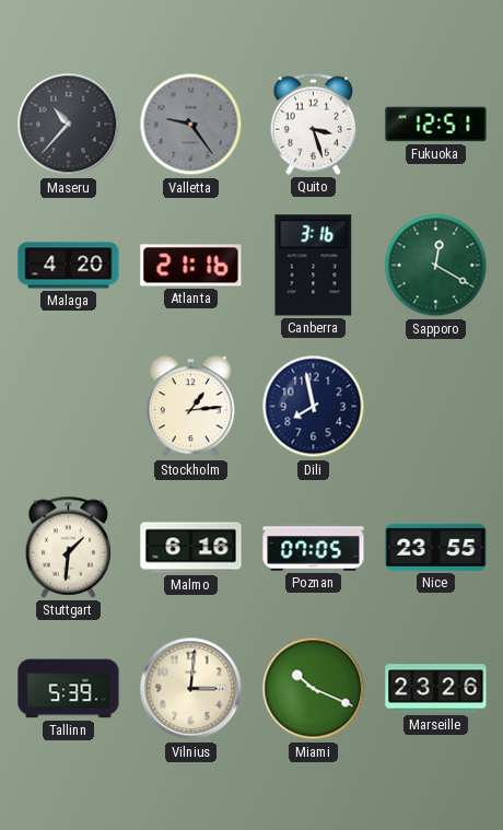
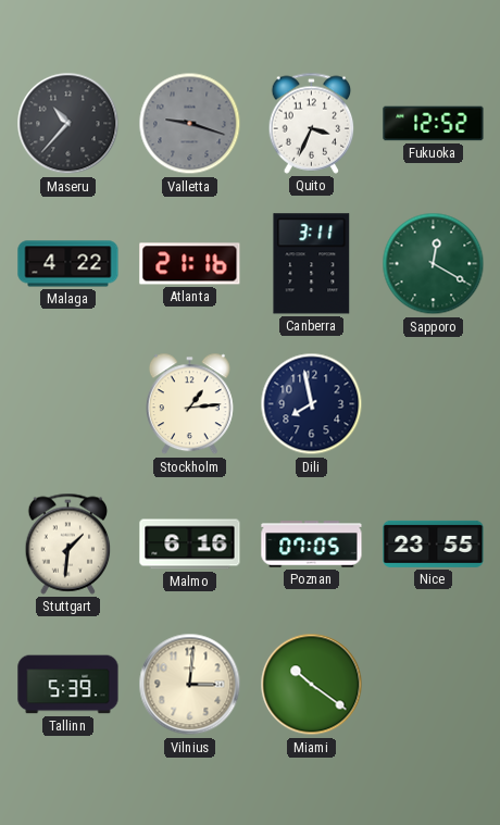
Valletta: 9:24 -> 9:18 (190, 124)
Quito: 3:27 -> 3:34 (312, 123)
Fukuoka: 12:51 -> 12:52 (434, 124)
Malaga: 4:20 -> 4:22 (68, 264)
Canberra: 3:16 -> 3:11 (312, 264)
Miami: 10:19 -> 10:21 (312, 685)
Marseille: 23:26 -> none (436, 689)
